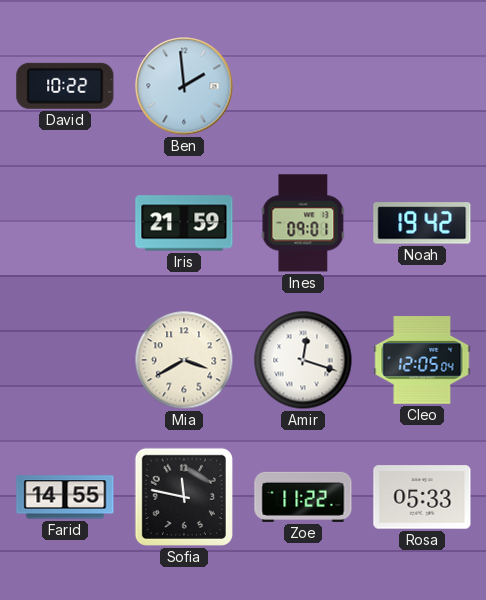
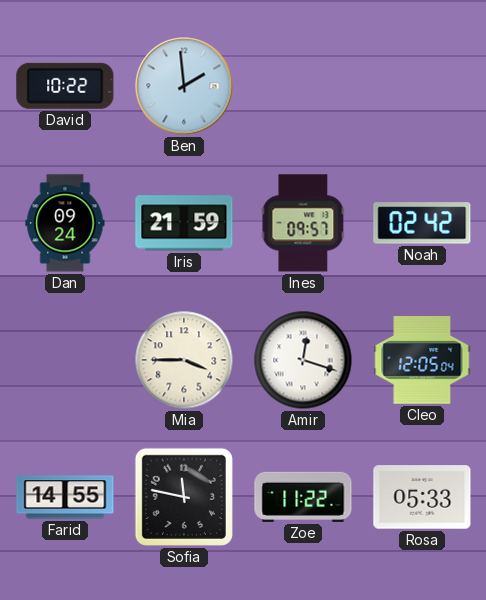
Dan: none -> 09:24 (65, 223)
Ines: 09:01 -> 09:57 (303, 223)
Noah: 19:42 -> 02:42 (422, 223)
Mia: 3:40 -> 3:45 (184, 360)
